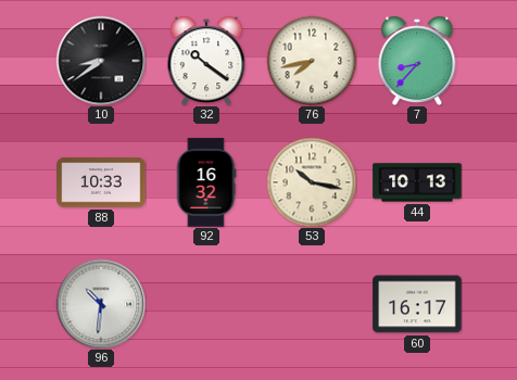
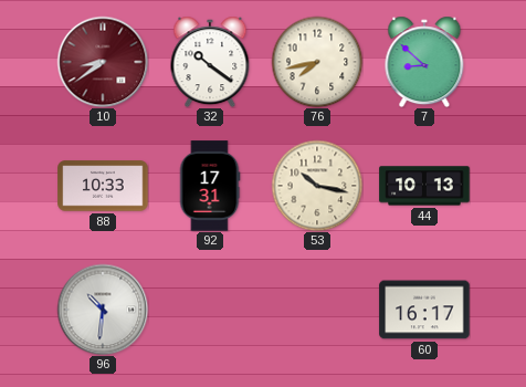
10 dial: black -> burgundy (103, 62)
7: 8:37 -> 8:52 (424, 62)
92: 16:32 -> 17:31 (210, 186)
